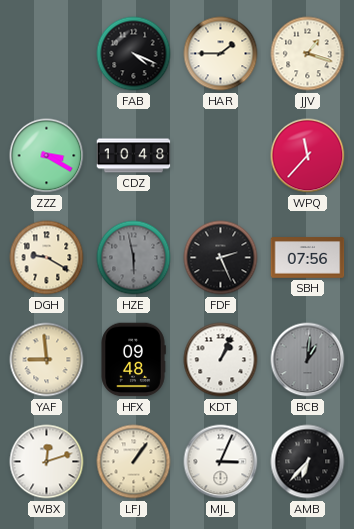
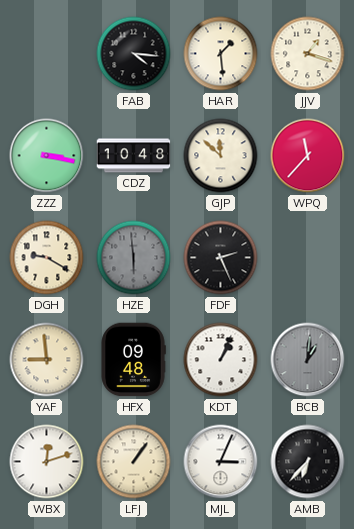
FAB: 4:19 -> 4:16 (134, 54)
HAR: 1:45 -> 1:29 (221, 54)
ZZZ: 3:20 -> 3:17 (47, 156)
GJP: none -> 11:52 (221, 156)
HZE: 5:58 -> 5:59 (134, 258)
SBH: 07:56 -> none (308, 258)
